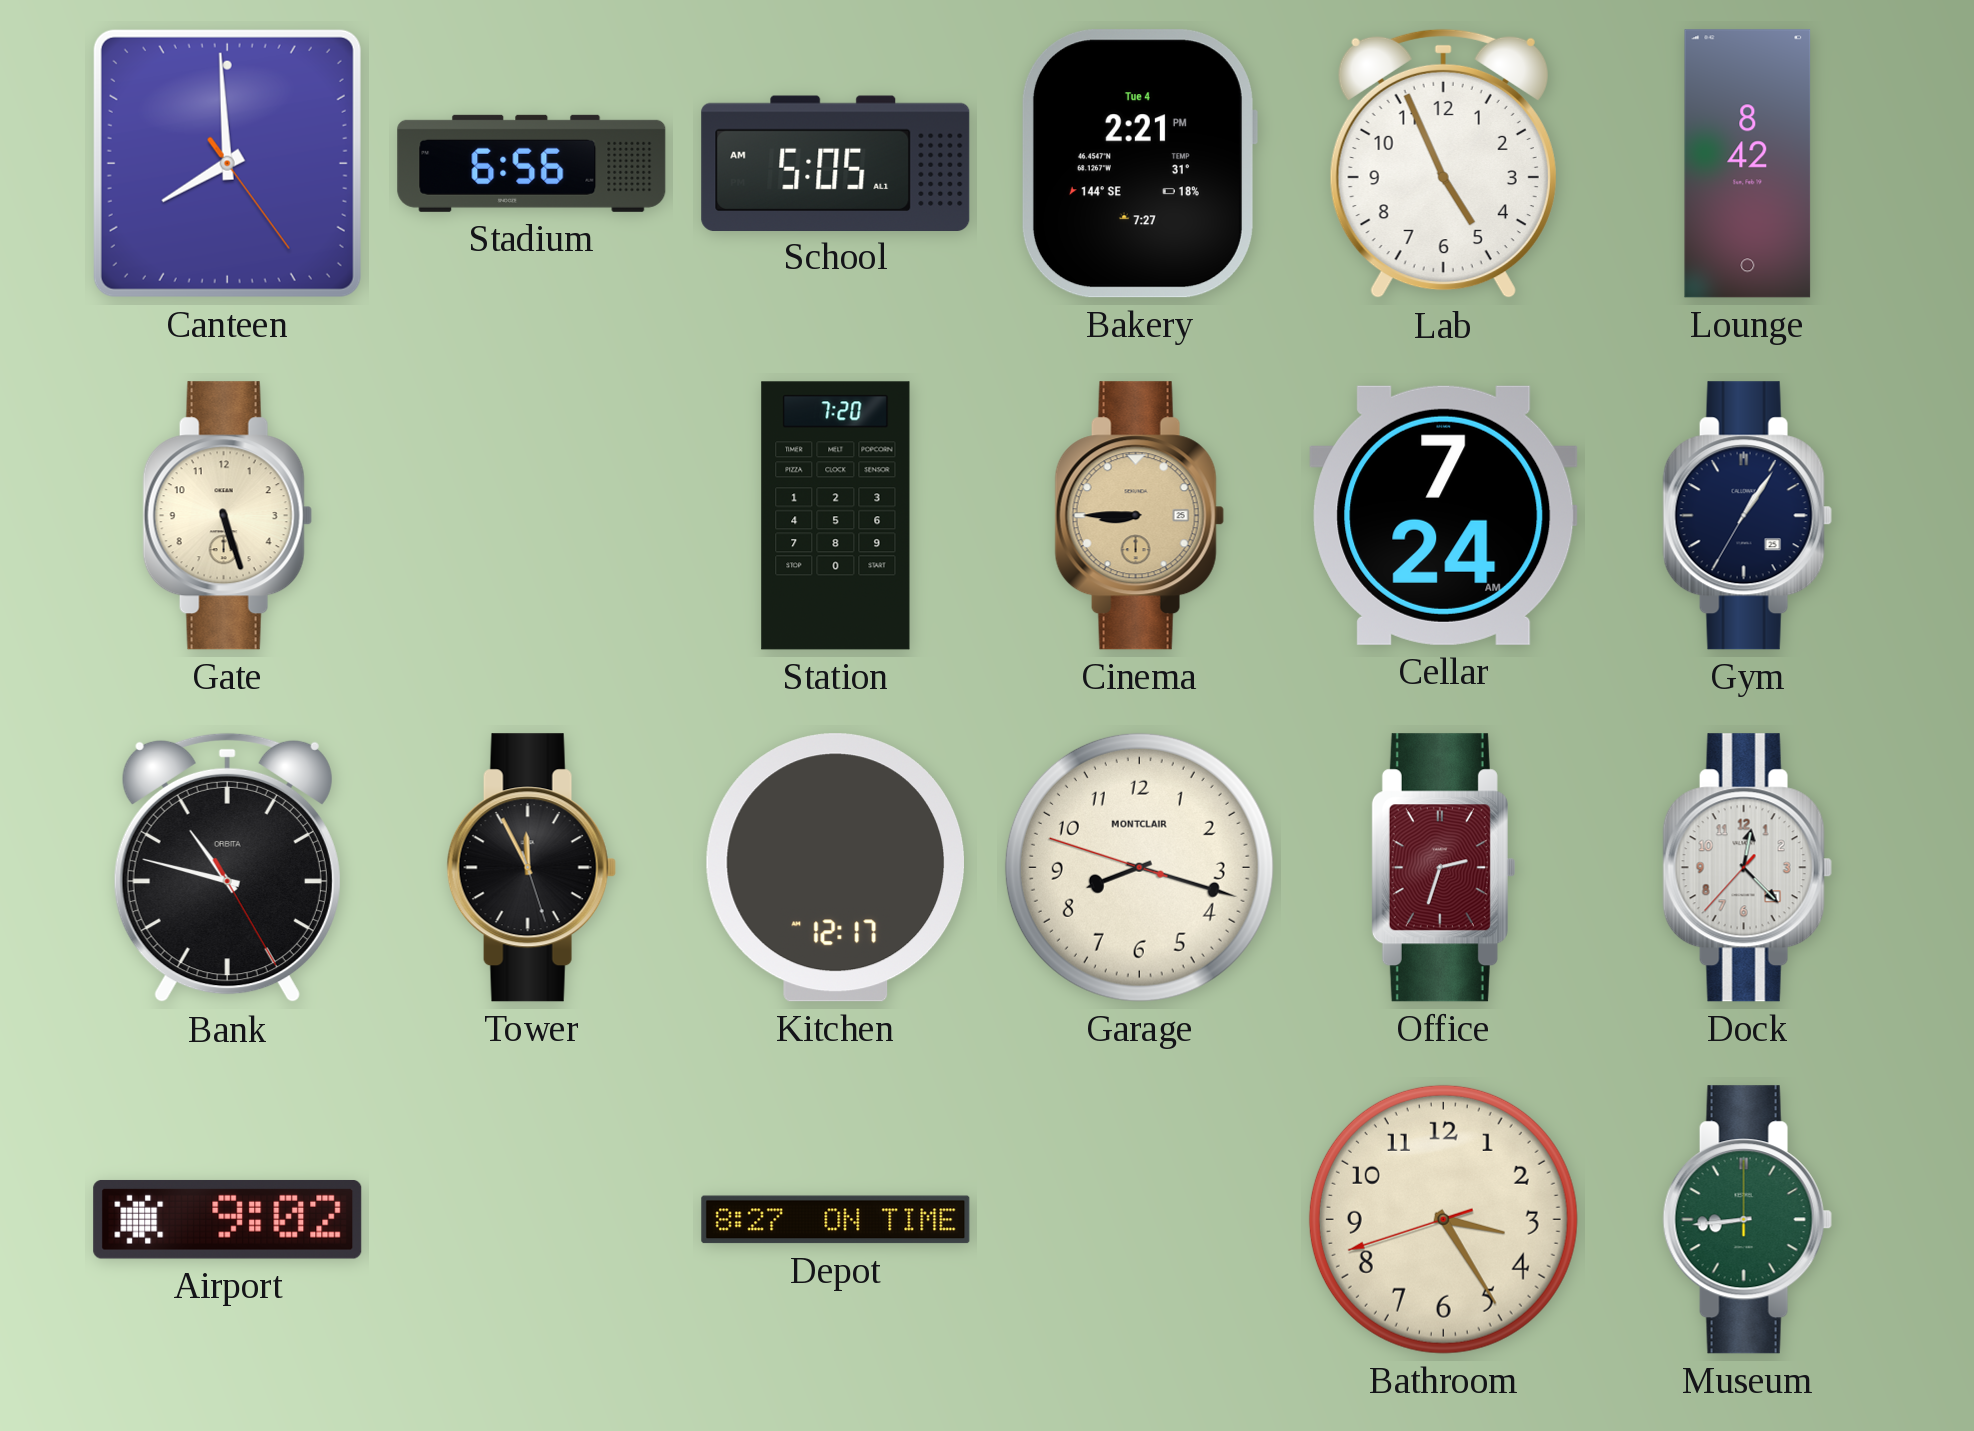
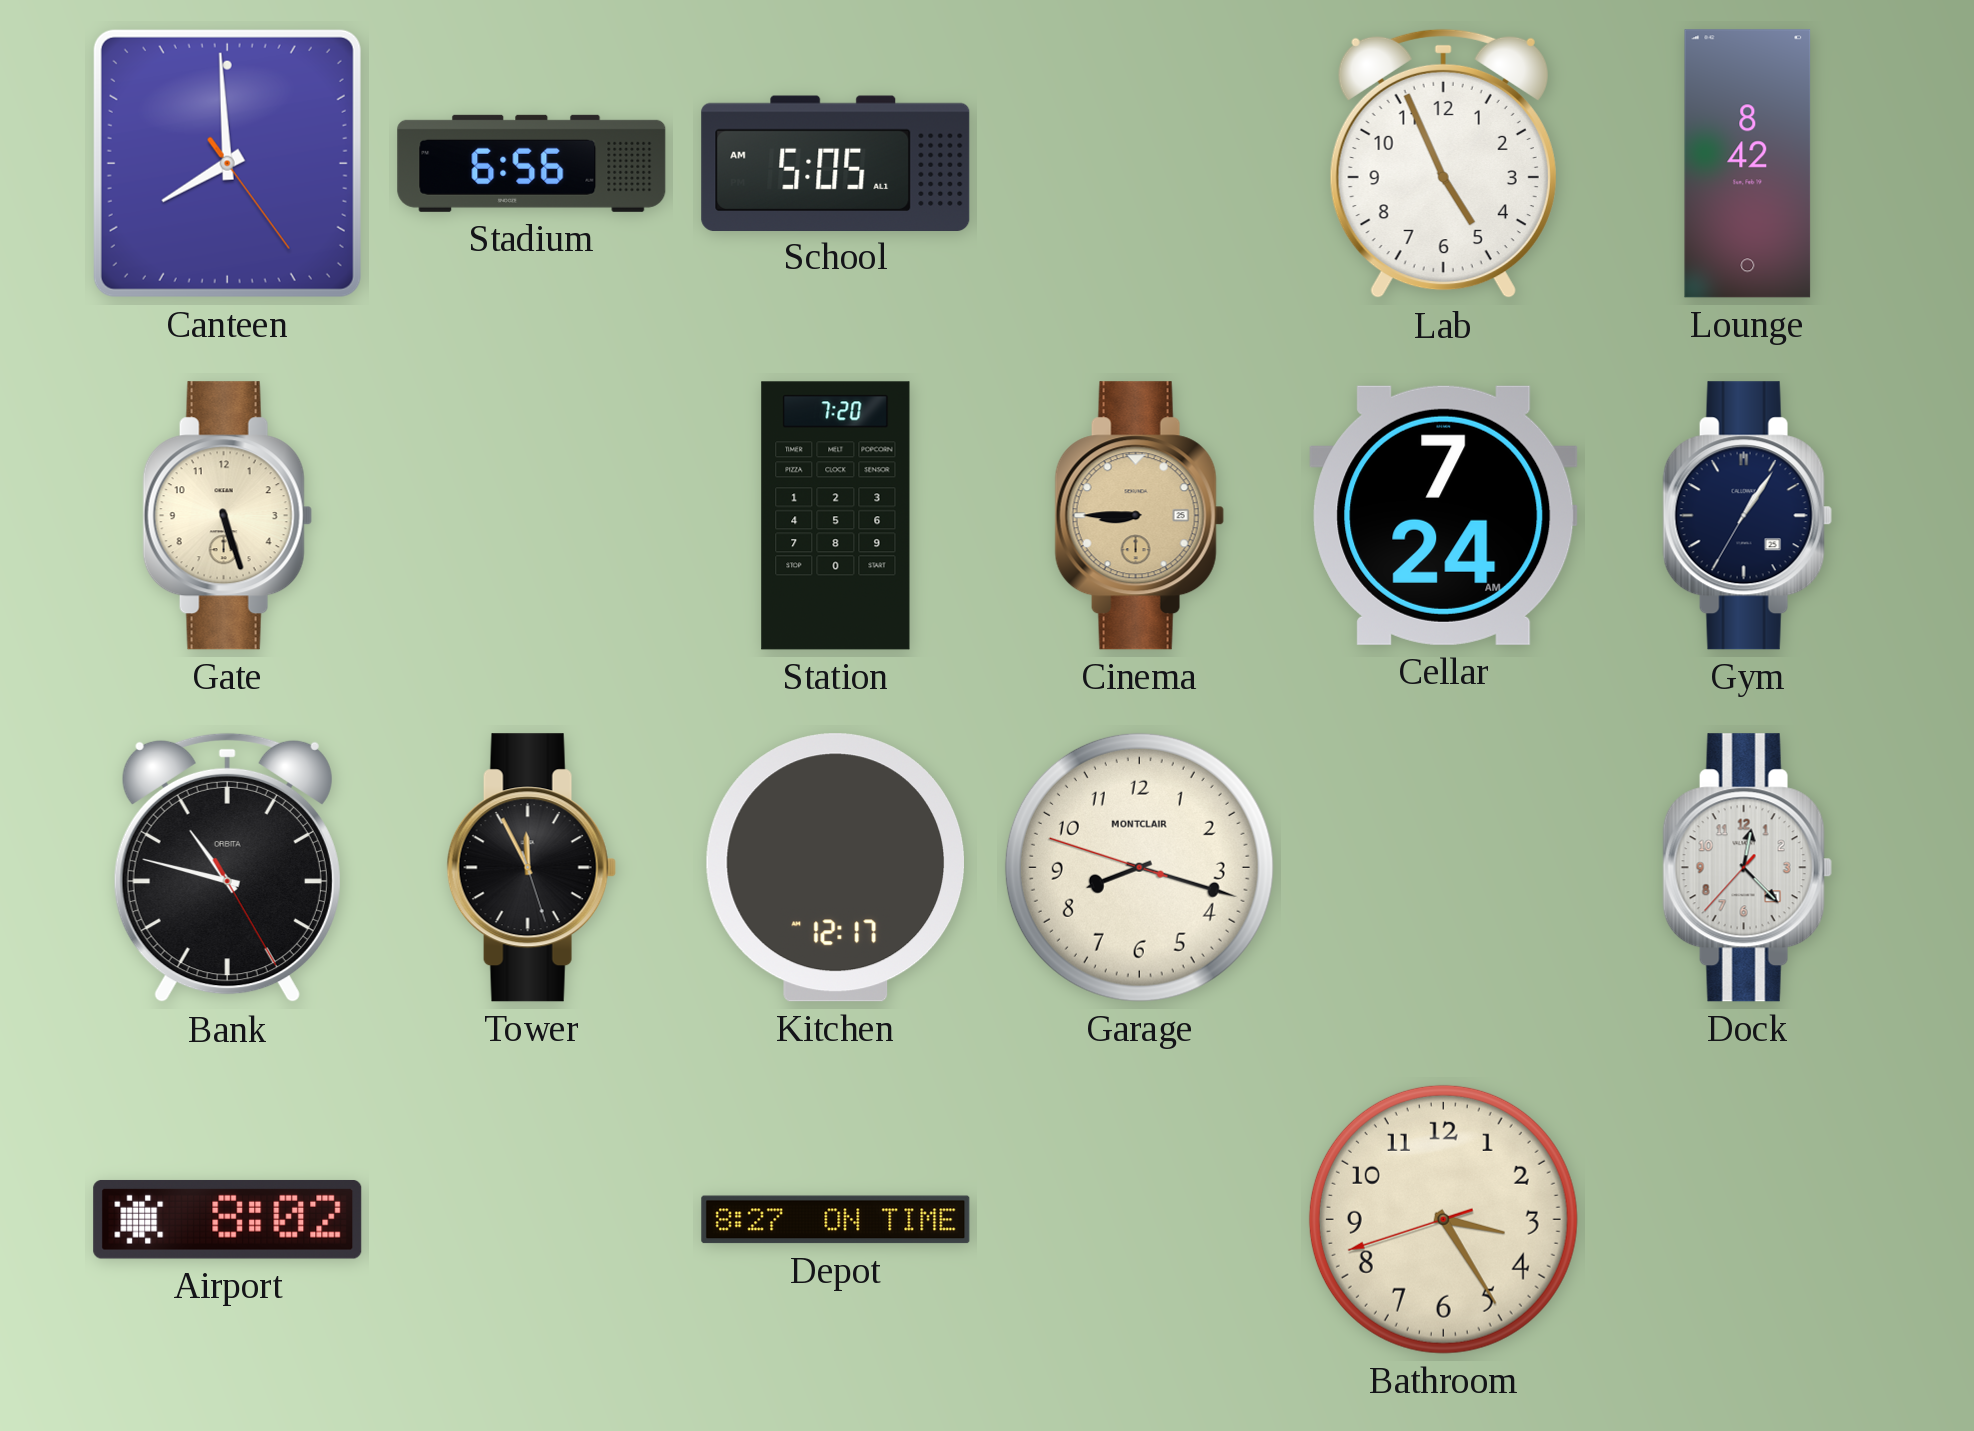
Bakery: 2:21 -> none (1139, 164)
Office: 2:33 -> none (1443, 868)
Airport: 9:02 -> 8:02 (228, 1219)
Museum: 8:44 -> none (1747, 1220)
